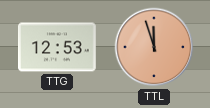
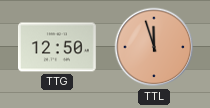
TTG: 12:53 -> 12:50 (58, 47)
